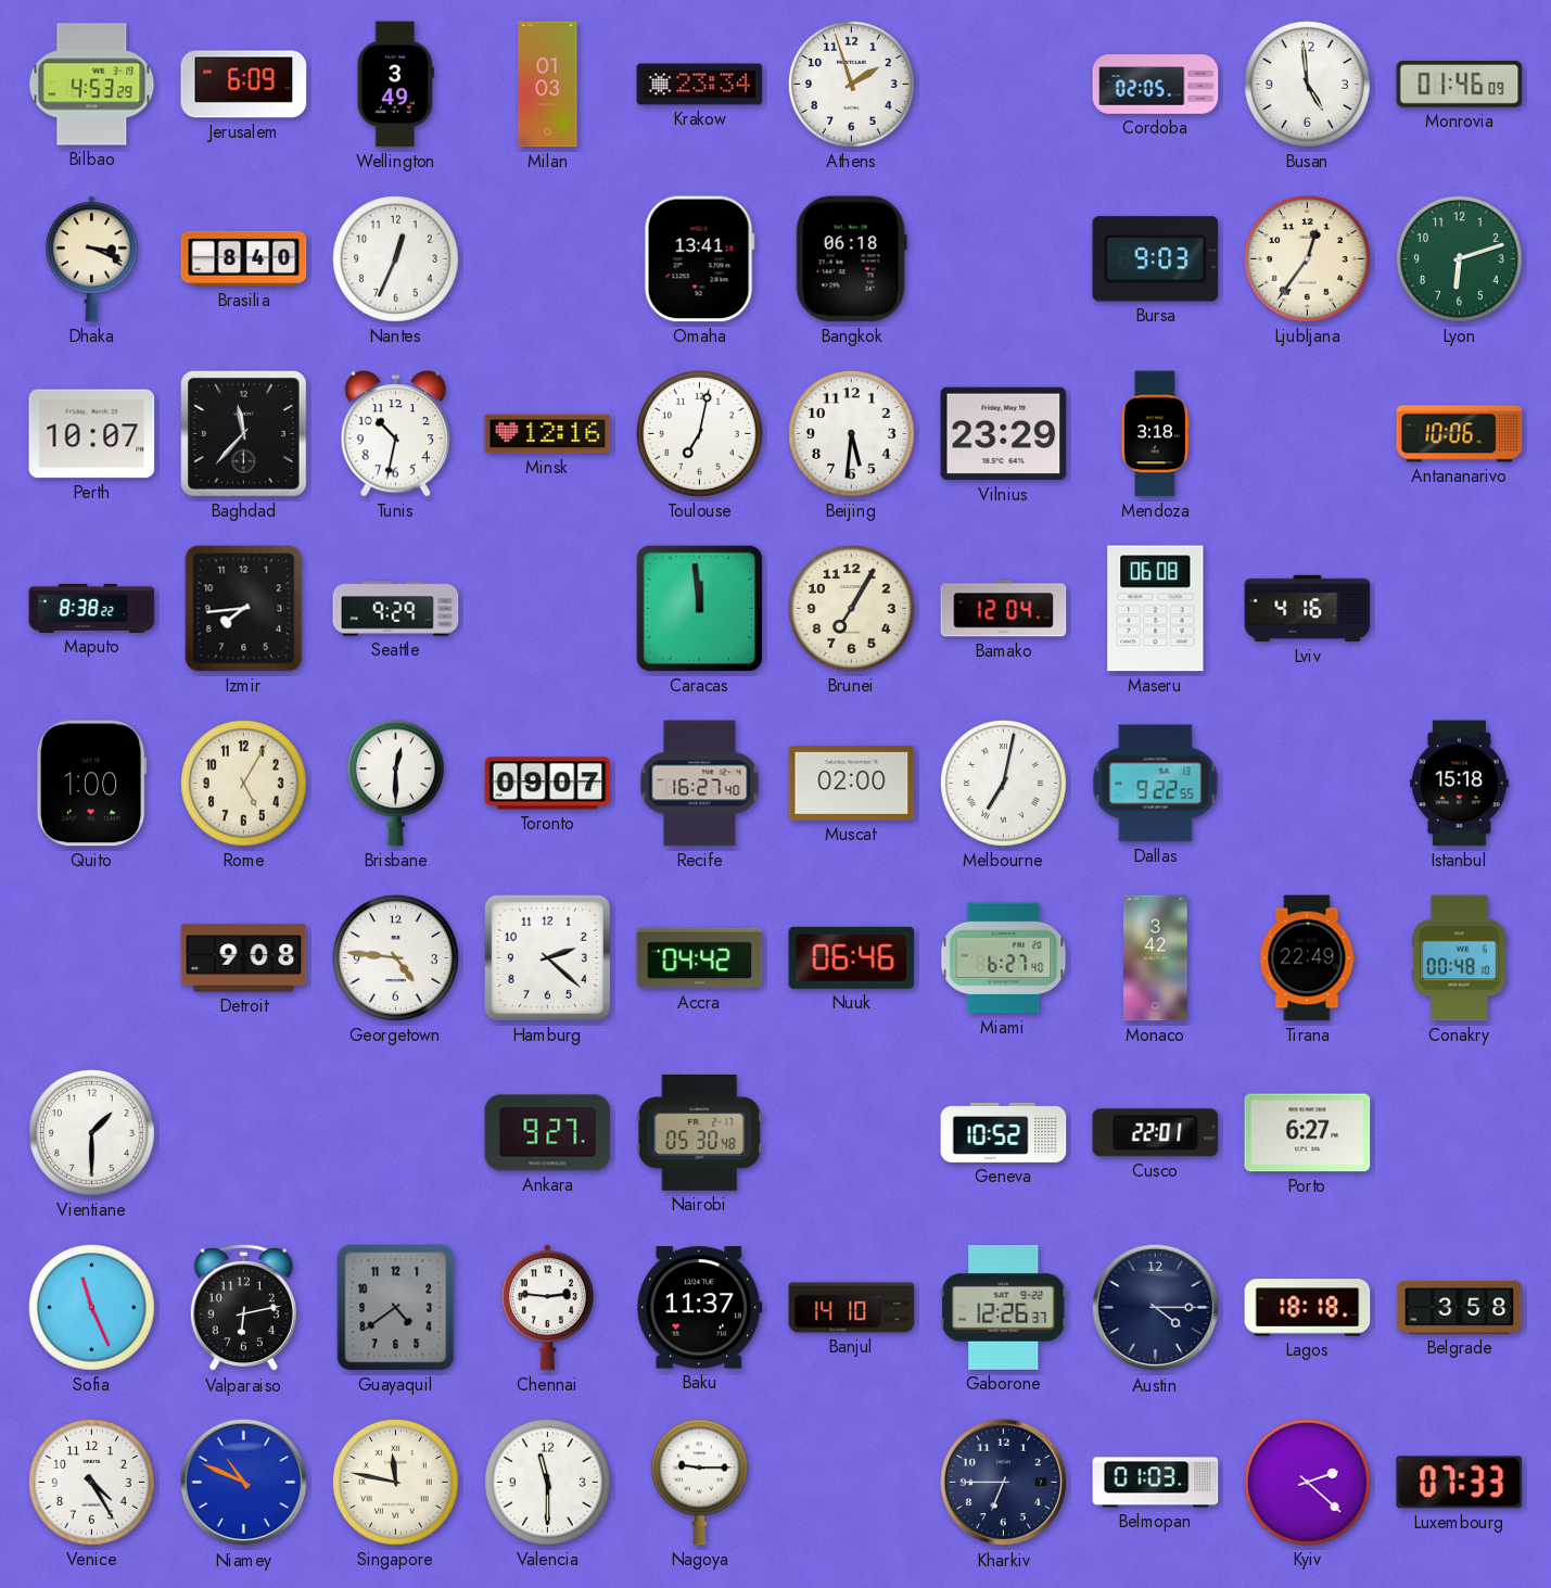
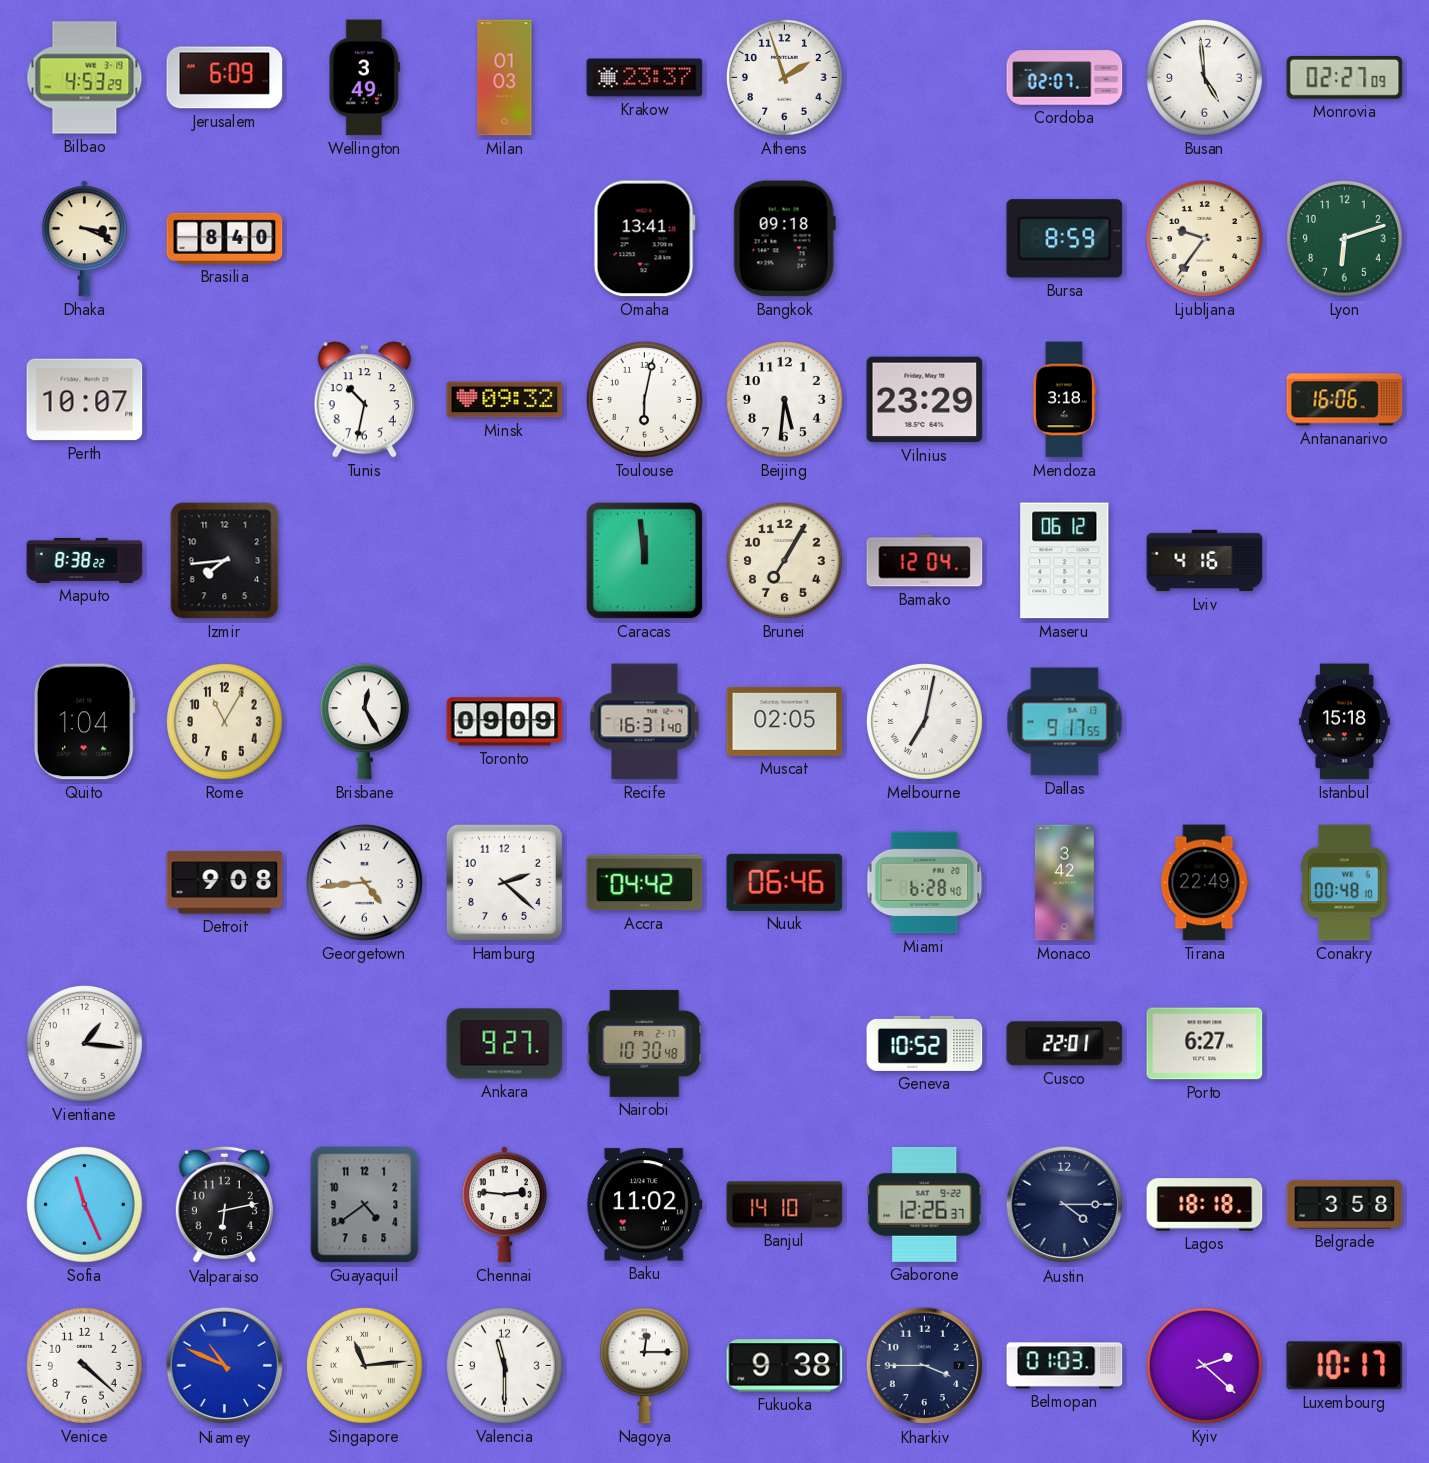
Krakow: 23:34 -> 23:37 (645, 78)
Cordoba: 02:05 -> 02:07 (1065, 78)
Monrovia: 01:46 -> 02:27 (1345, 77)
Nantes: 12:34 -> none (396, 259)
Bangkok: 06:18 -> 09:18 (784, 239)
Bursa: 9:03 -> 8:59 (1065, 239)
Ljubljana: 12:36 -> 9:36 (1205, 239)
Baghdad: 11:37 -> none (244, 434)
Minsk: 12:16 -> 09:32 (505, 400)
Toulouse: 7:02 -> 6:02 (645, 400)
Antananarivo: 10:06 -> 16:06 (1345, 400)
Seattle: 9:29 -> none (396, 609)
Maseru: 06:08 -> 06:12 (1065, 561)
Quito: 1:00 -> 1:04 (84, 722)
Rome: 5:05 -> 11:05 (225, 722)
Brisbane: 12:30 -> 12:25 (364, 722)
Toronto: 09:07 -> 09:09 (505, 722)
Recife: 16:27 -> 16:31 (645, 722)
Muscat: 02:00 -> 02:05 (785, 721)
Dallas: 9:22 -> 9:17 (1065, 722)
Georgetown: 4:46 -> 4:44 (365, 883)
Miami: 6:27 -> 6:28 (925, 883)
Vientiane: 1:30 -> 1:16 (85, 1044)
Nairobi: 05:30 -> 10:30 (645, 1043)
Baku: 11:37 -> 11:02 (645, 1205)
Venice: 4:25 -> 4:22 (85, 1366)
Singapore: 11:47 -> 11:14 (365, 1366)
Nagoya: 9:15 -> 12:15 (644, 1366)
Fukuoka: none -> 9:38 (785, 1366)
Kharkiv: 6:45 -> 3:45 (925, 1366)
Luxembourg: 07:33 -> 10:17 (1345, 1366)
